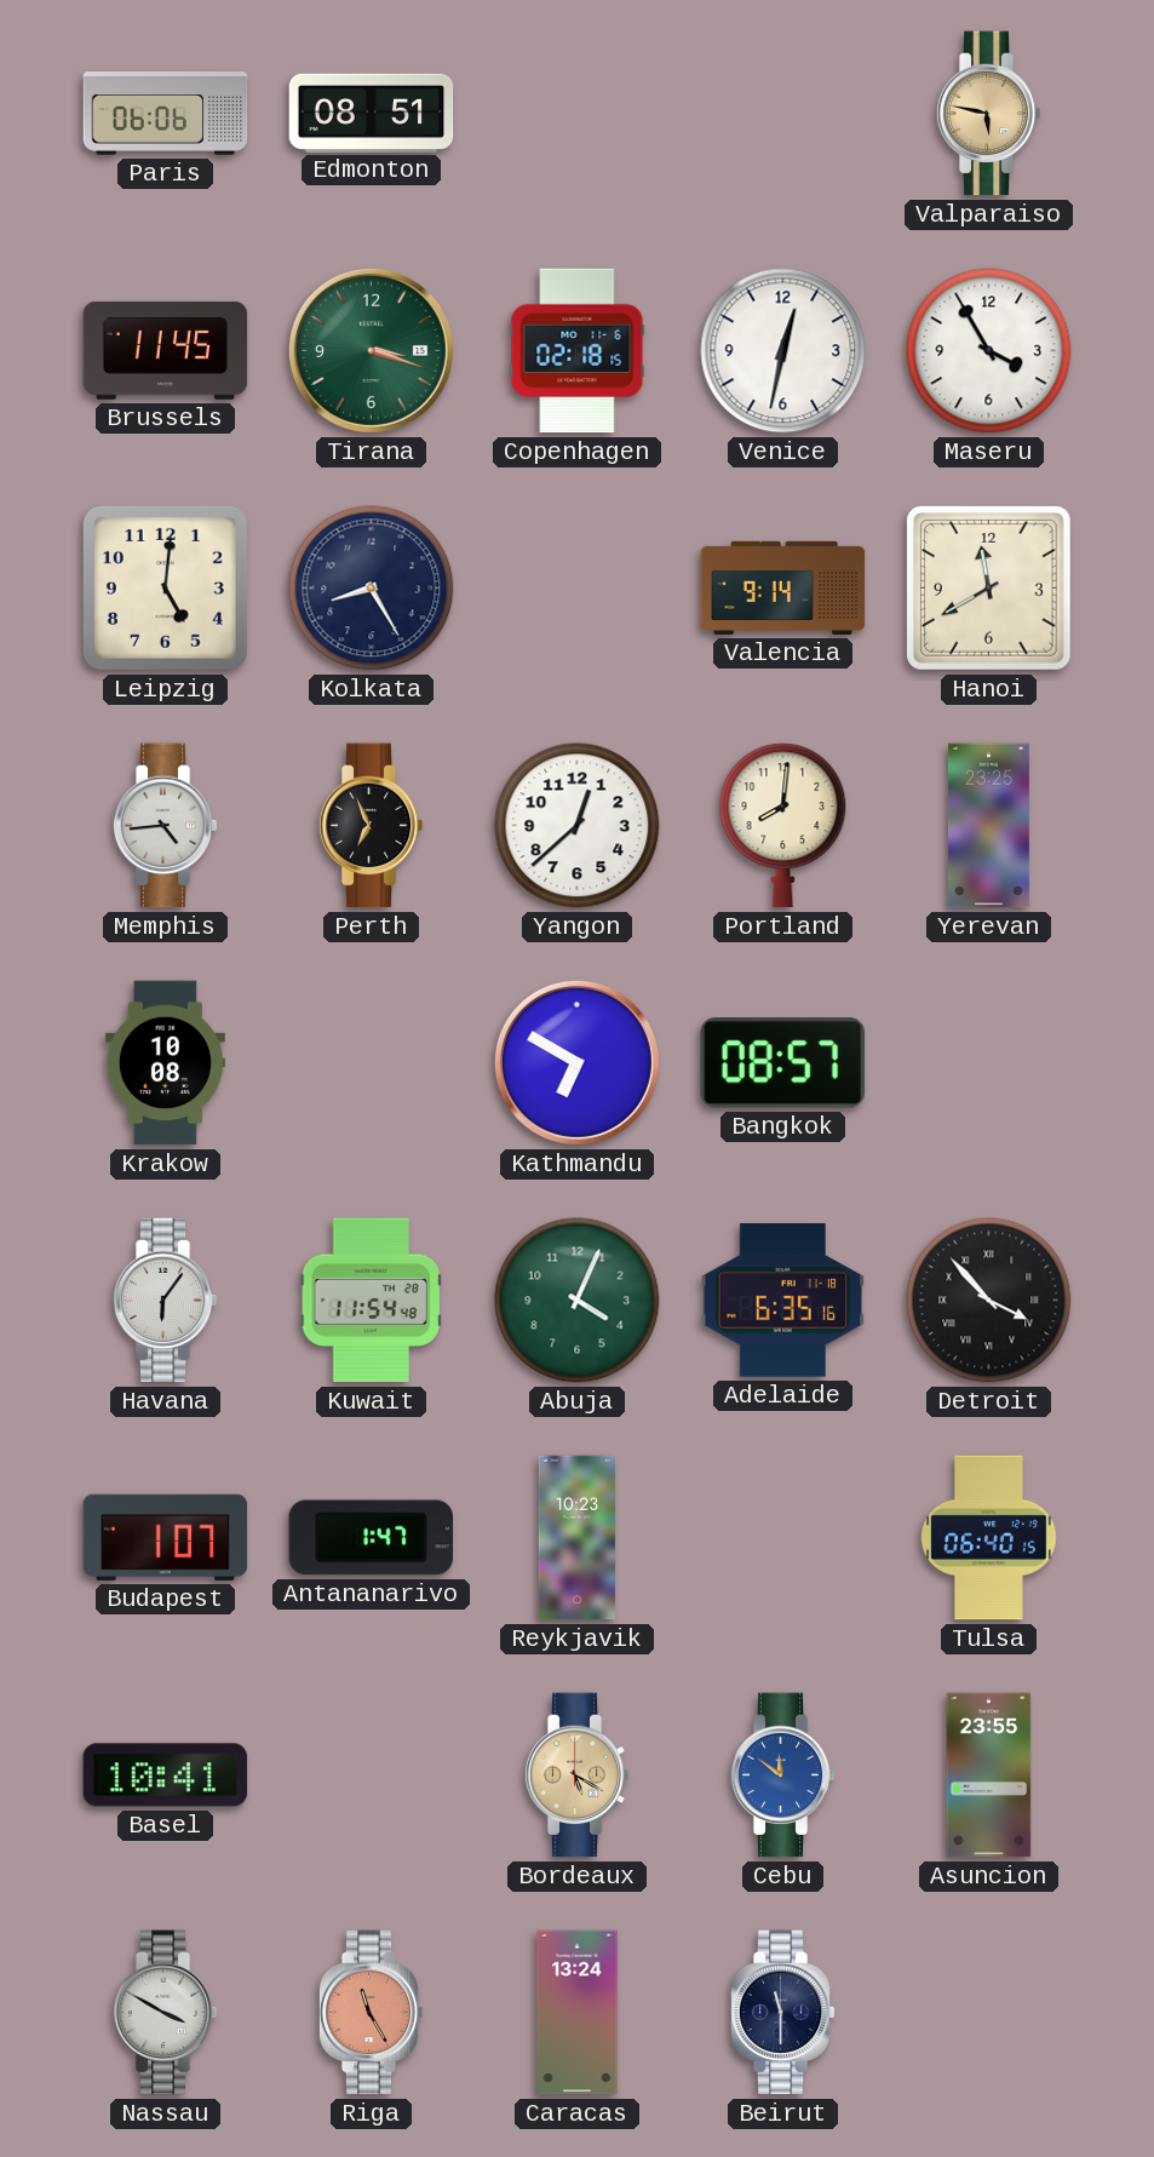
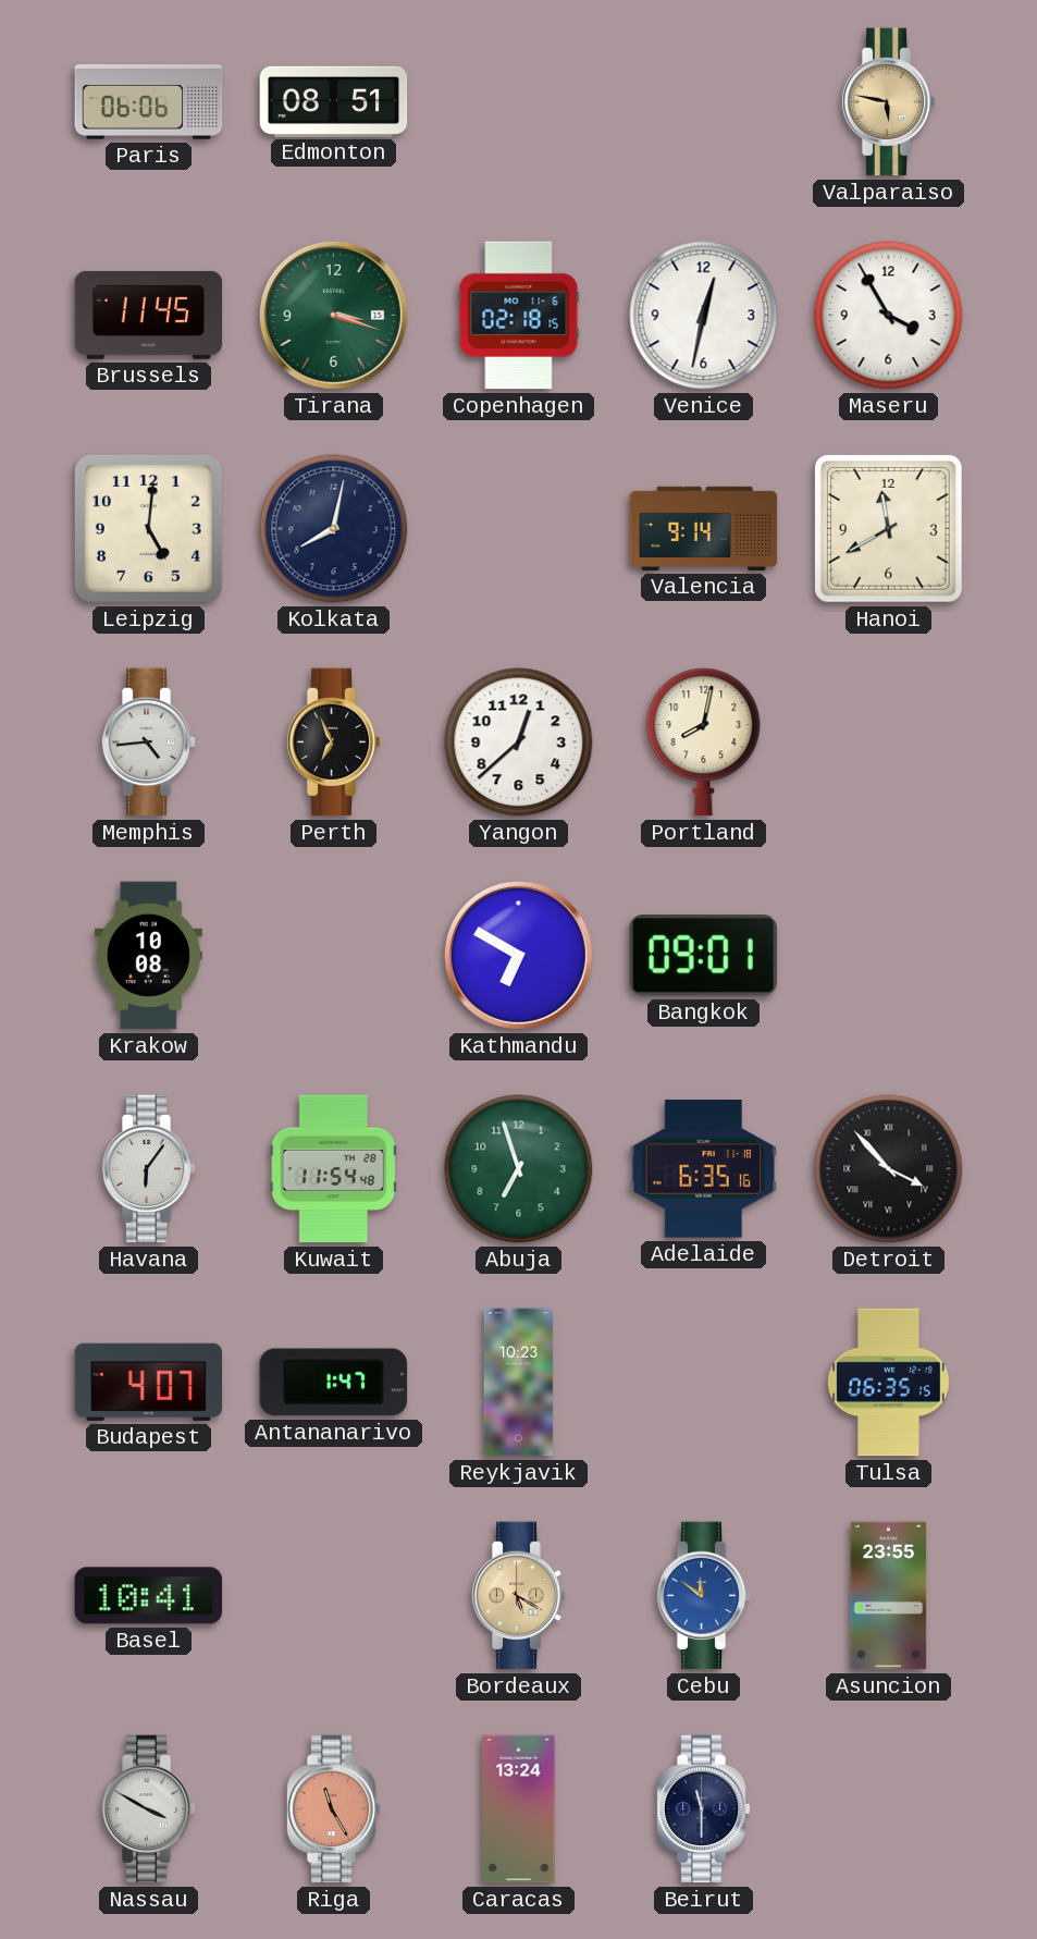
Kolkata: 8:25 -> 8:02 (334, 529)
Portland: 8:01 -> 8:02 (704, 743)
Yerevan: 23:25 -> none (988, 826)
Bangkok: 08:57 -> 09:01 (703, 956)
Abuja: 4:04 -> 6:57 (519, 1169)
Budapest: 1:07 -> 4:07 (149, 1382)
Tulsa: 06:40 -> 06:35 (889, 1383)
